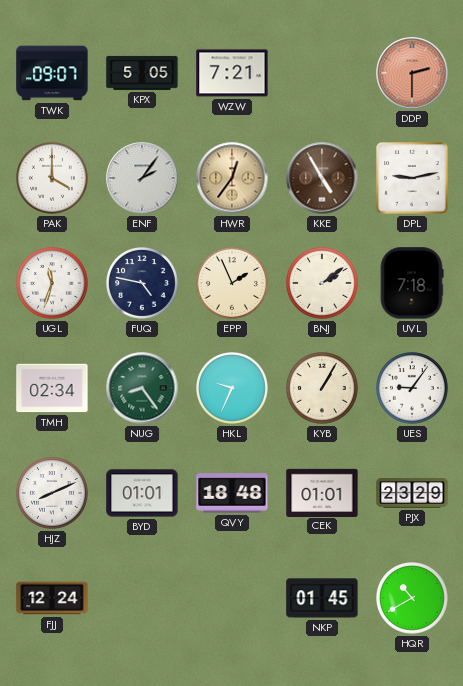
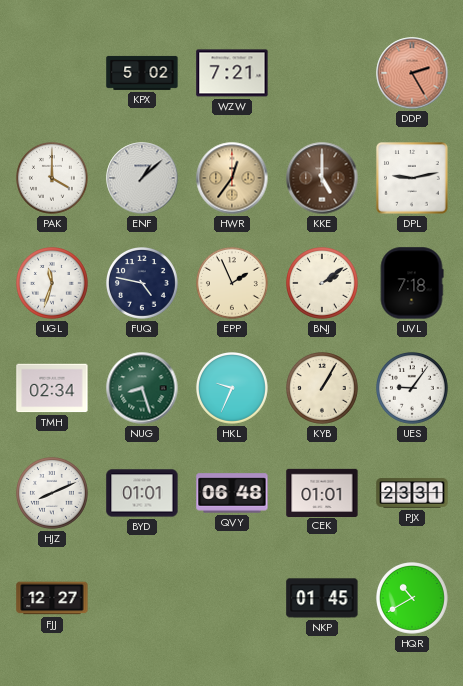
TWK: 09:07 -> none (52, 73)
KPX: 5:05 -> 5:02 (142, 73)
DDP: 2:30 -> 2:25 (412, 73)
ENF: 2:06 -> 1:08 (142, 178)
KKE: 4:55 -> 5:00 (322, 178)
NUG: 8:24 -> 8:27 (142, 388)
QVY: 18:48 -> 06:48 (232, 493)
PJX: 23:29 -> 23:31 (412, 493)
FJJ: 12:24 -> 12:27 (52, 598)
